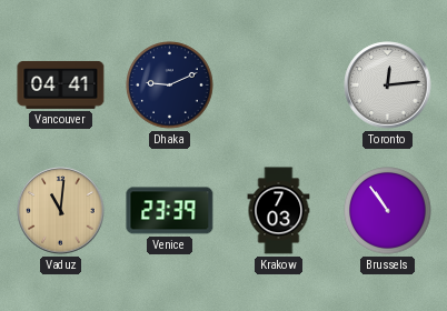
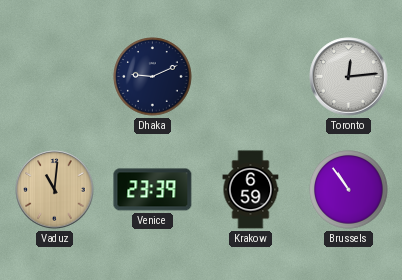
Vancouver: 04:41 -> none (61, 84)
Krakow: 7:03 -> 6:59 (251, 190)
